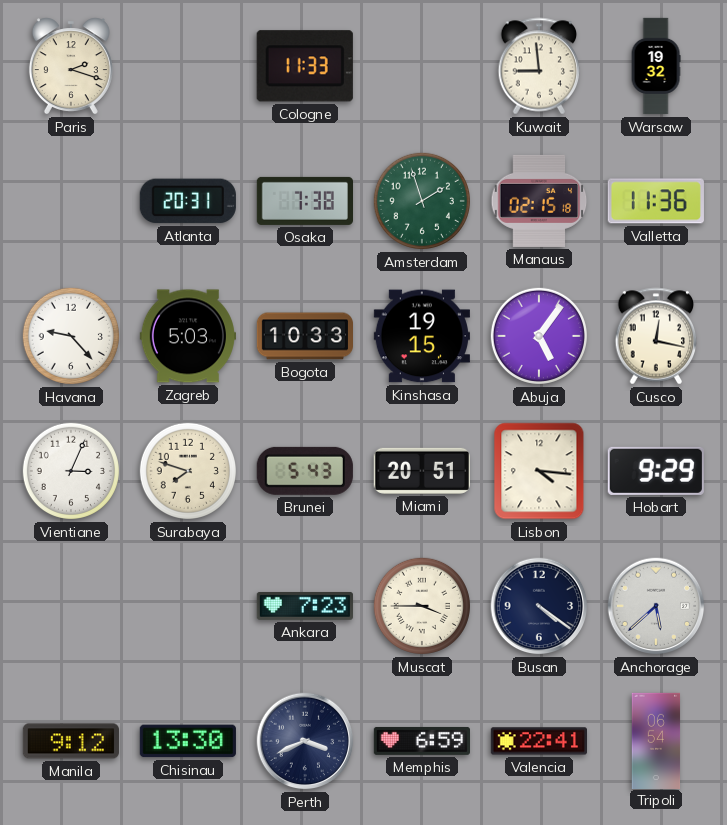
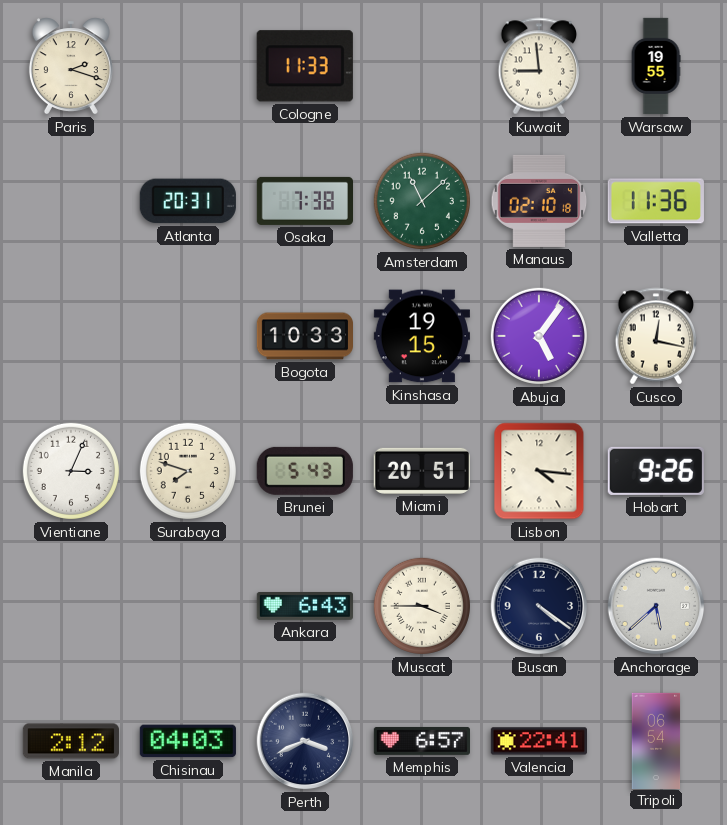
Warsaw: 19:32 -> 19:55 (656, 66)
Amsterdam: 1:57 -> 11:08 (422, 201)
Manaus: 02:15 -> 02:10 (539, 201)
Havana: 9:23 -> none (71, 336)
Zagreb: 5:03 -> none (188, 336)
Hobart: 9:29 -> 9:26 (656, 471)
Ankara: 7:23 -> 6:43 (305, 606)
Manila: 9:12 -> 2:12 (71, 741)
Chisinau: 13:30 -> 04:03 (188, 741)
Memphis: 6:59 -> 6:57 (421, 741)
